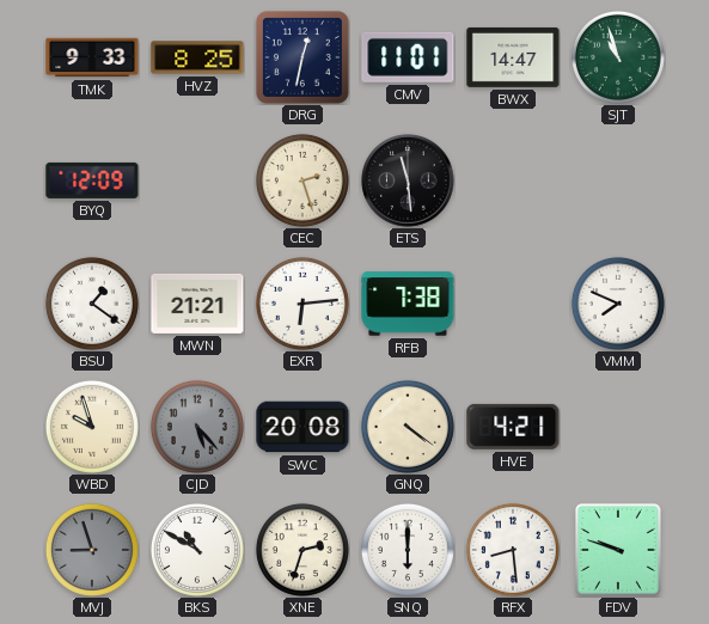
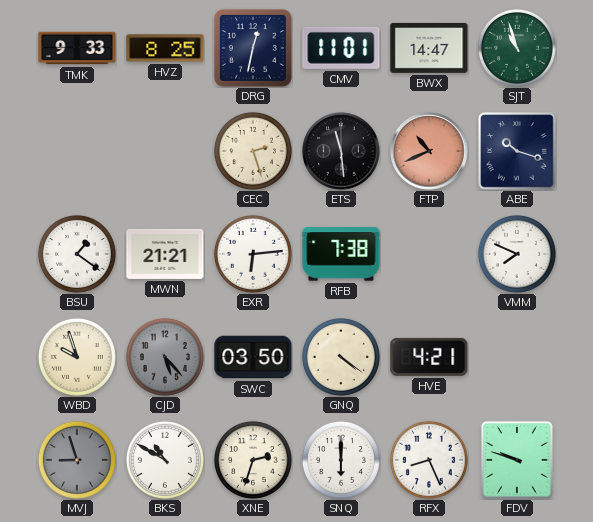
BYQ: 12:09 -> none (92, 181)
FTP: none -> 10:41 (429, 151)
ABE: none -> 10:18 (517, 151)
SWC: 20:08 -> 03:50 (253, 357)
RFX: 8:29 -> 8:26 (429, 460)
